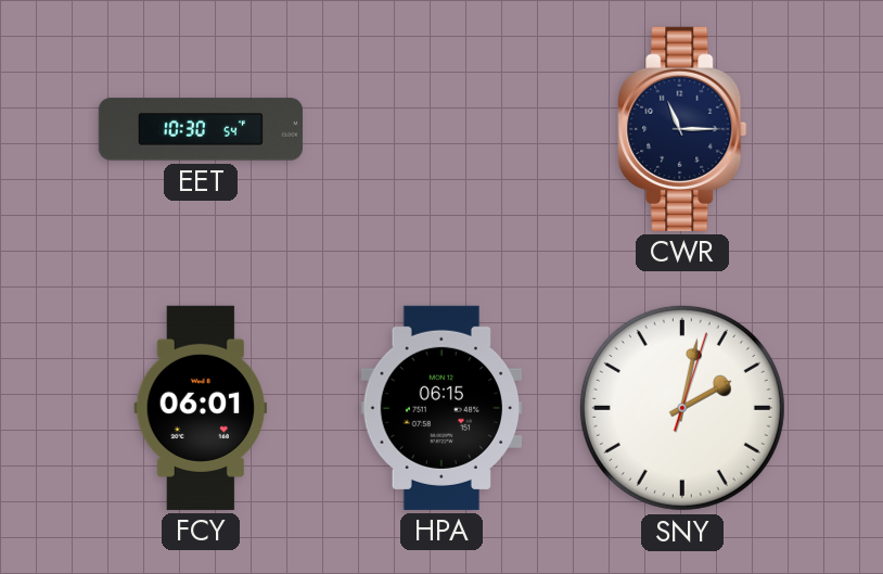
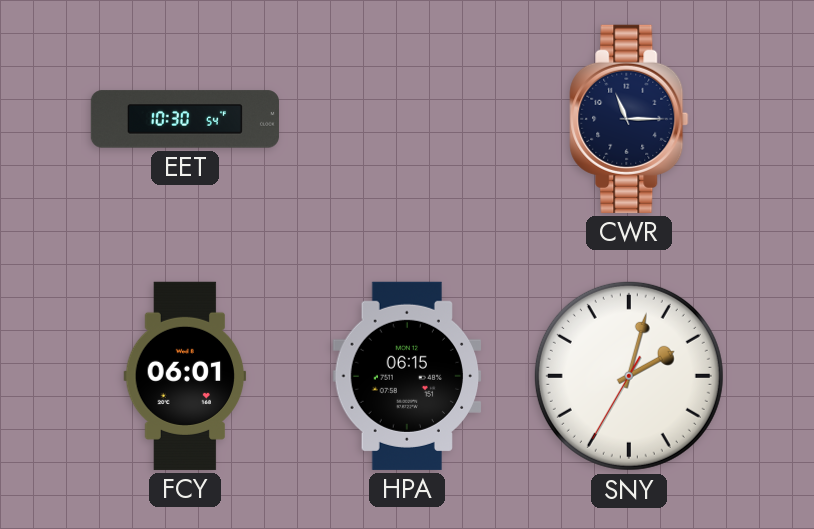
SNY: 2:02:03 -> 2:02:35 (629, 376)
